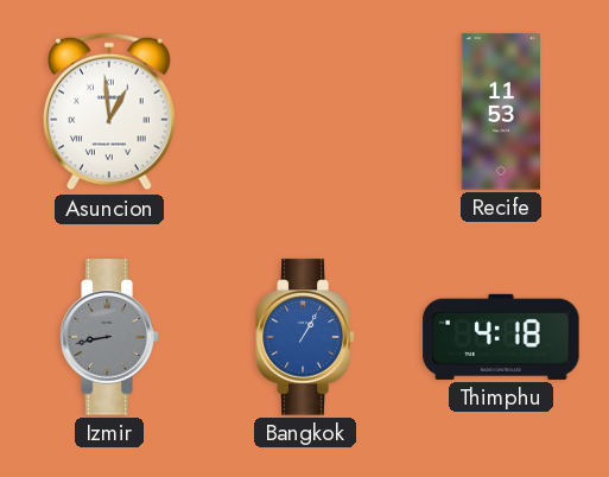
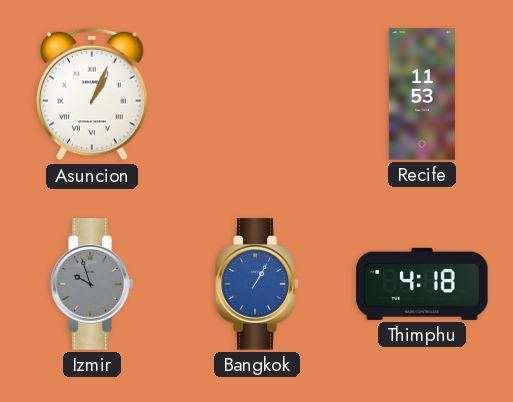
Asuncion: 12:59 -> 1:04 (93, 94)
Izmir: 8:43 -> 9:57 (92, 284)
